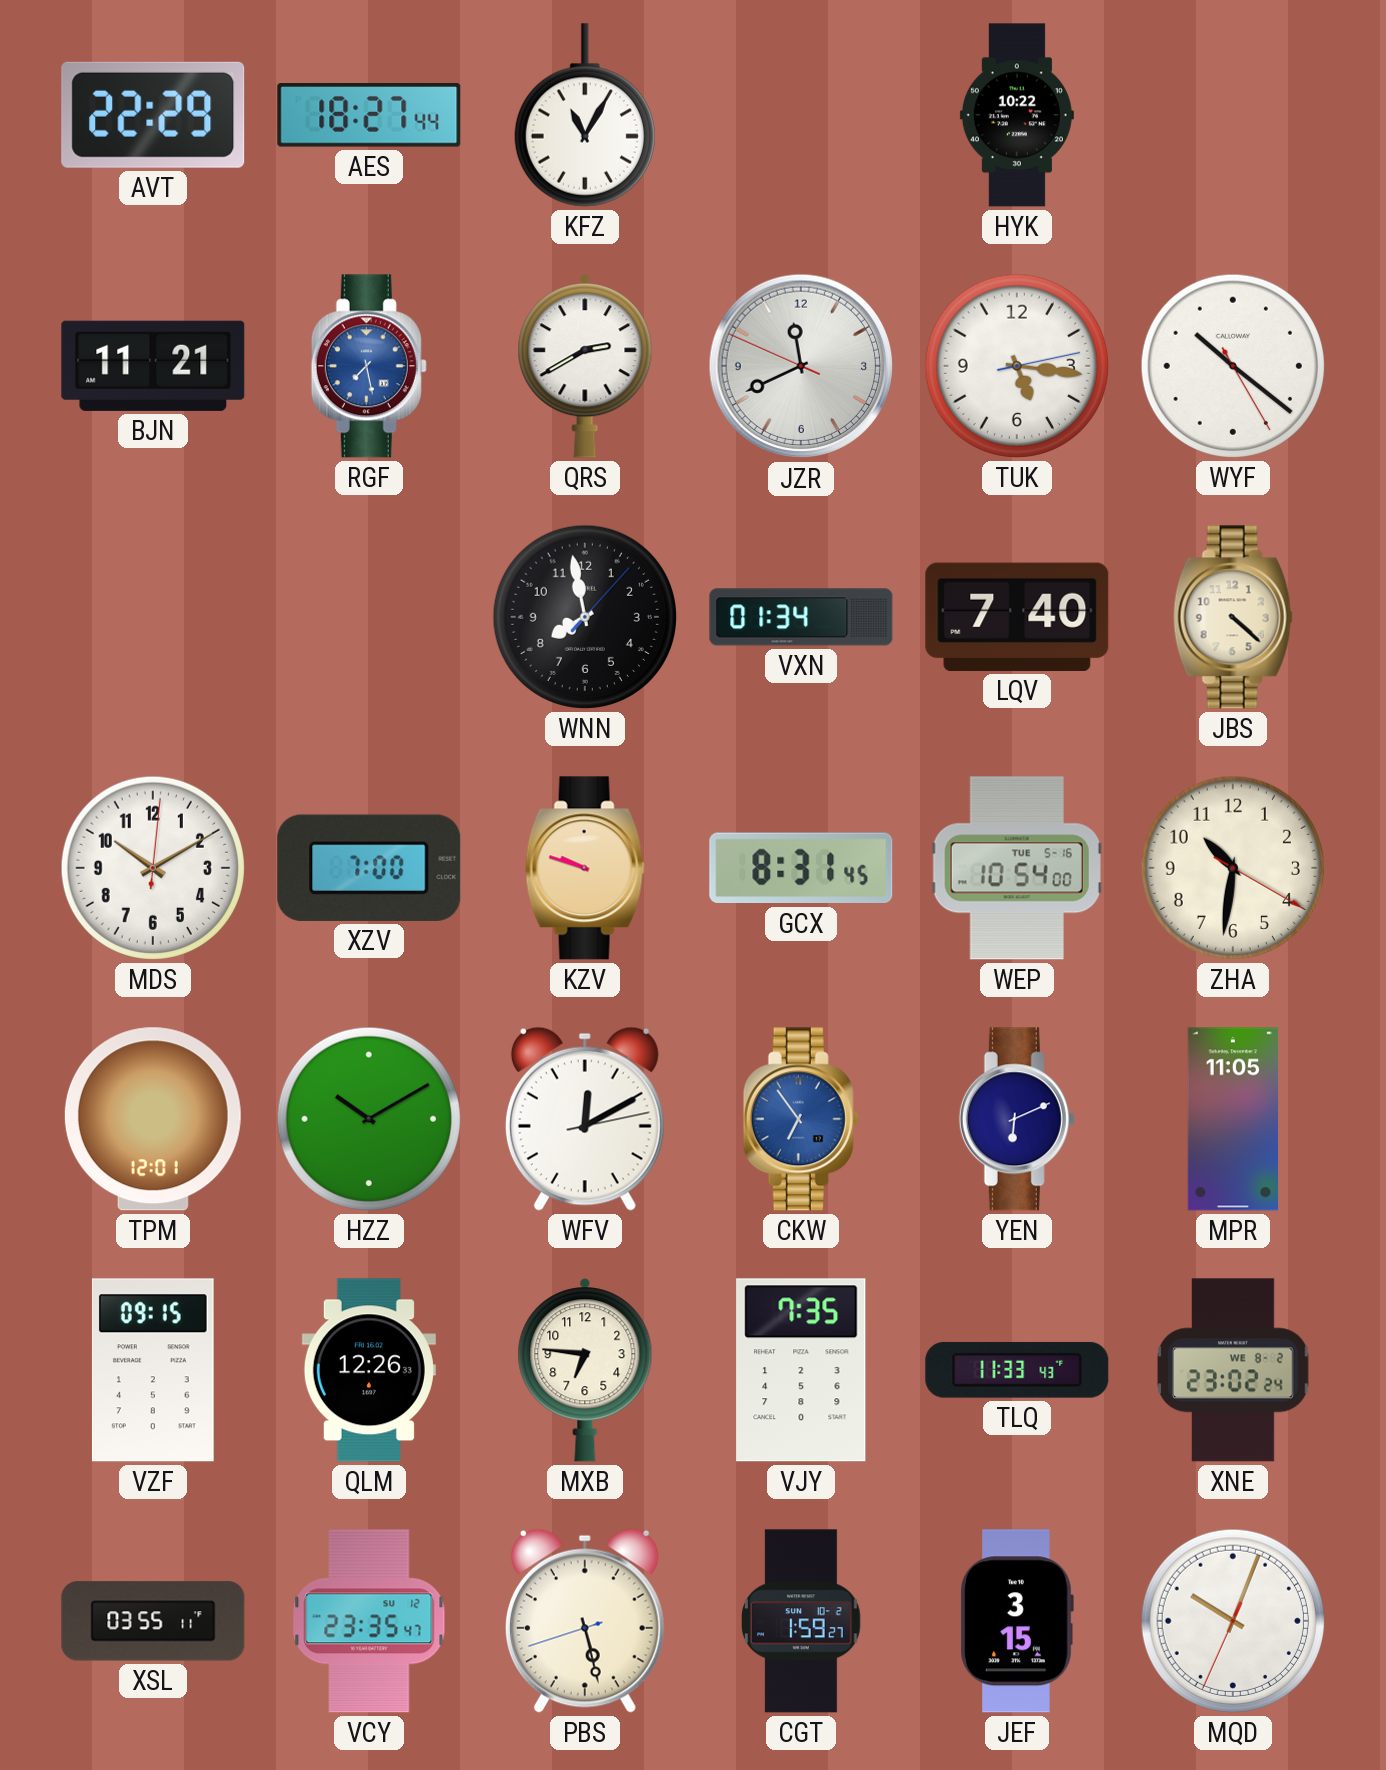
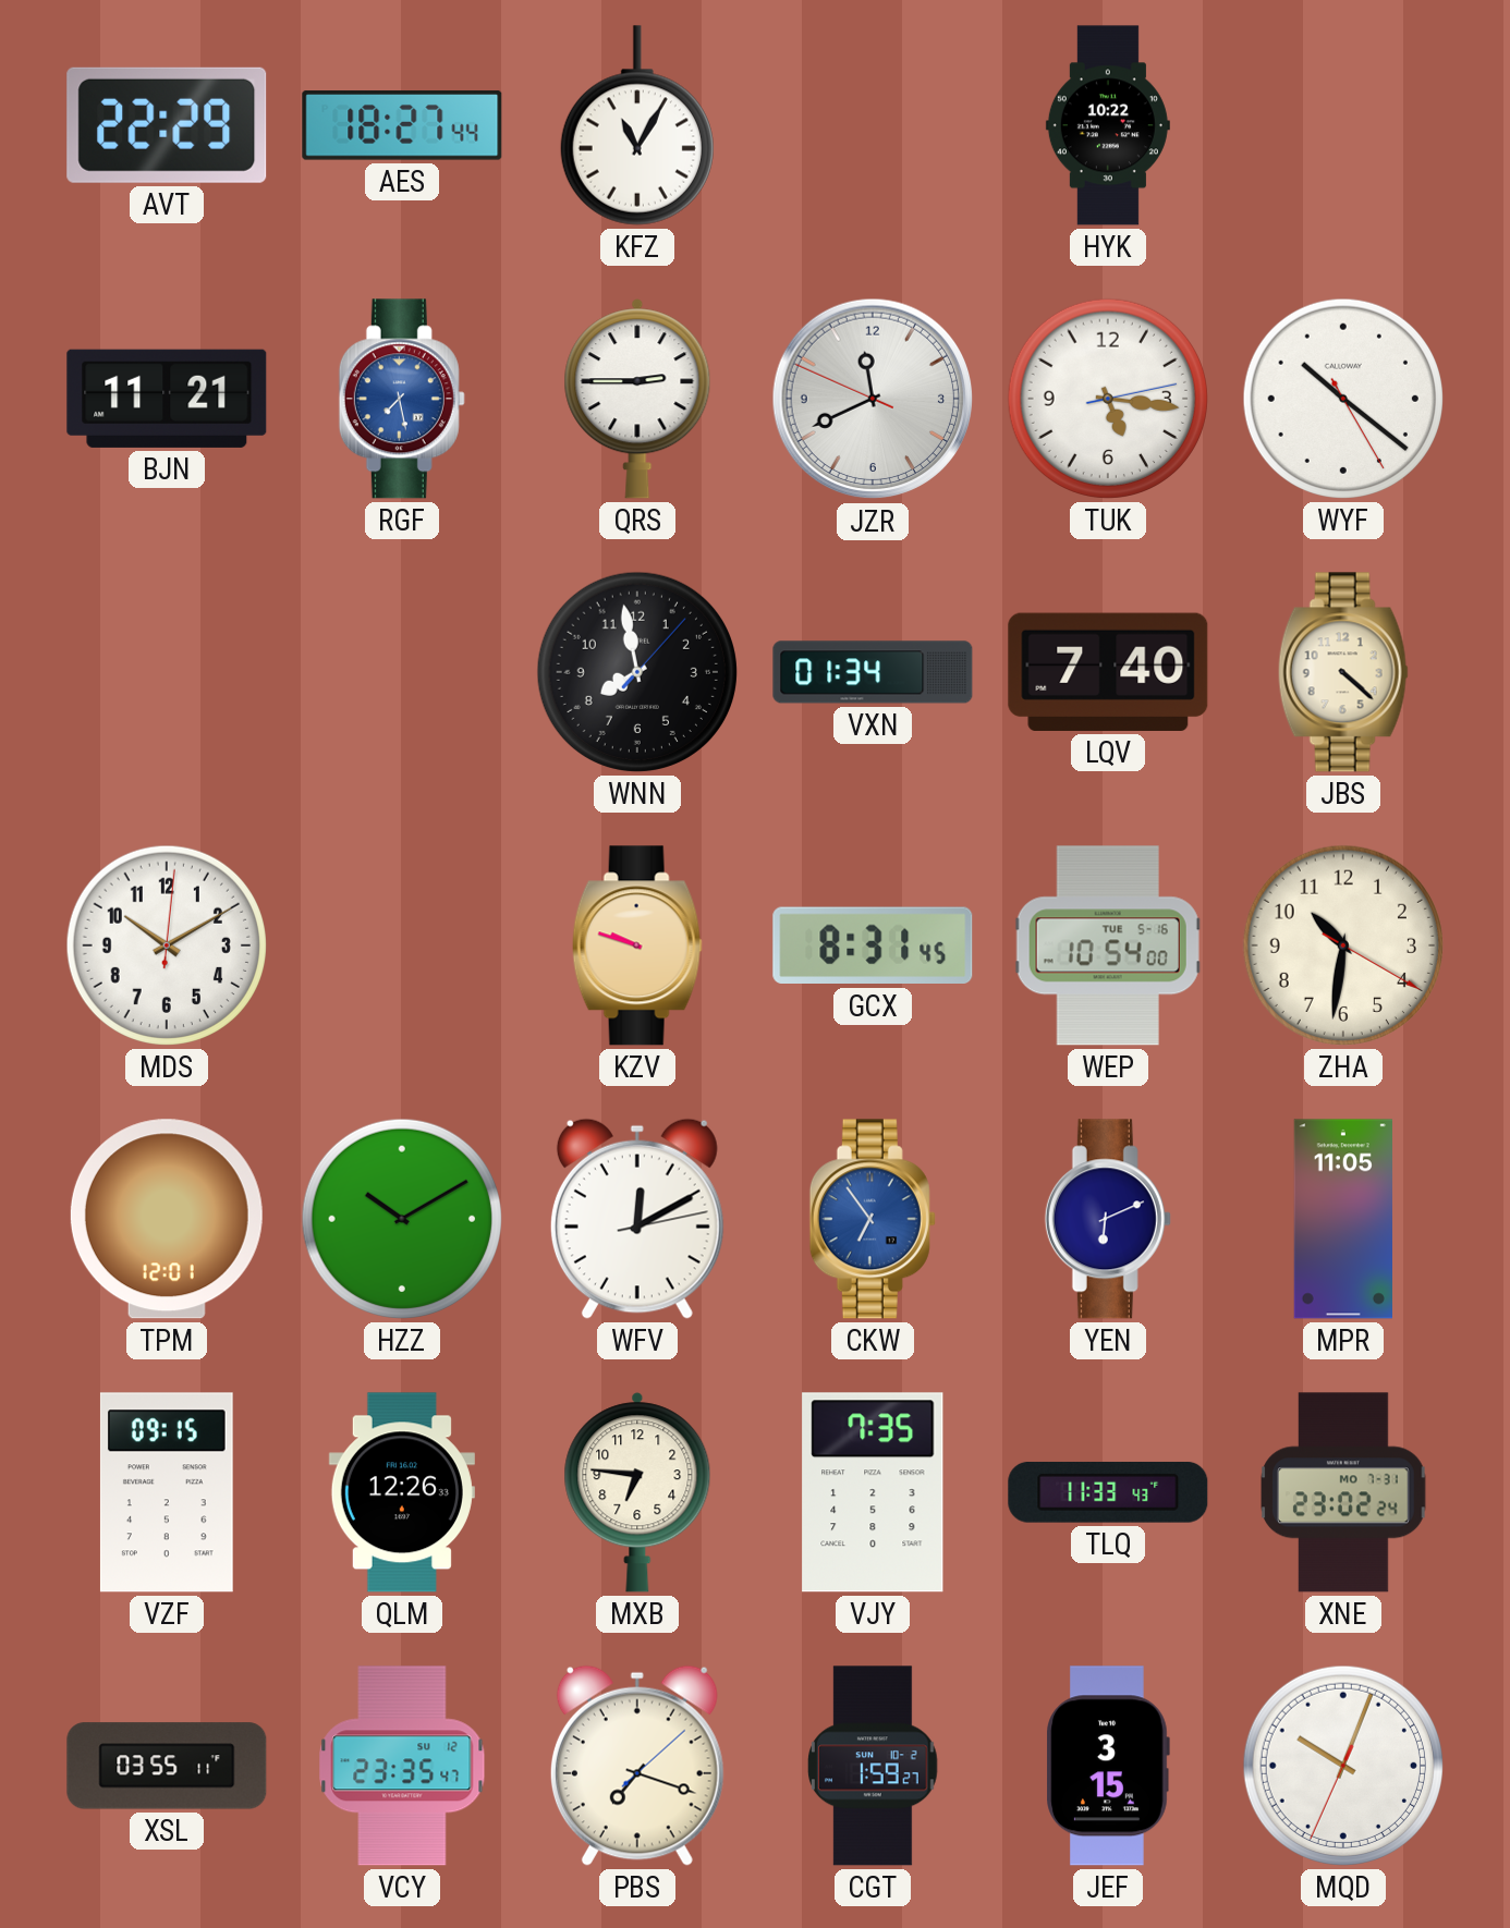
QRS: 2:40 -> 2:45 (637, 399)
XZV: 7:00 -> none (369, 868)
XNE date: WE 8-2 -> MO 7-31 (1343, 1492)
PBS: 5:27 -> 7:18 (637, 1766)
